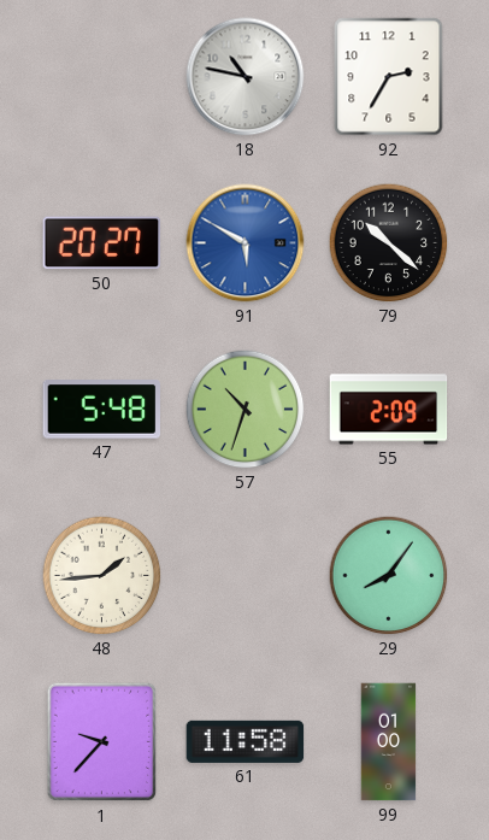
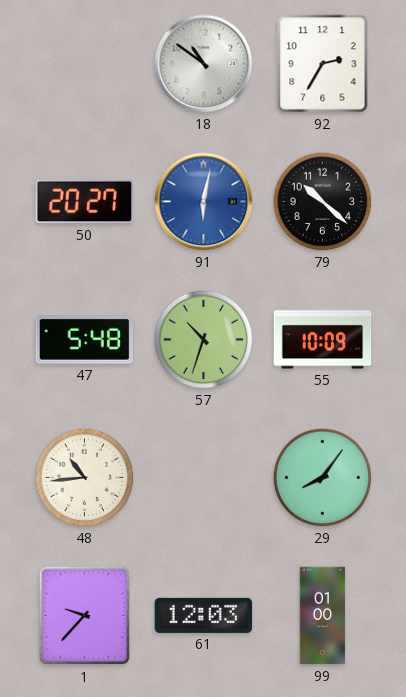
18: 10:47 -> 10:51 (204, 64)
91: 5:50 -> 6:02 (204, 202)
55: 2:09 -> 10:09 (323, 340)
48: 1:44 -> 10:44 (85, 478)
61: 11:58 -> 12:03 (204, 615)
